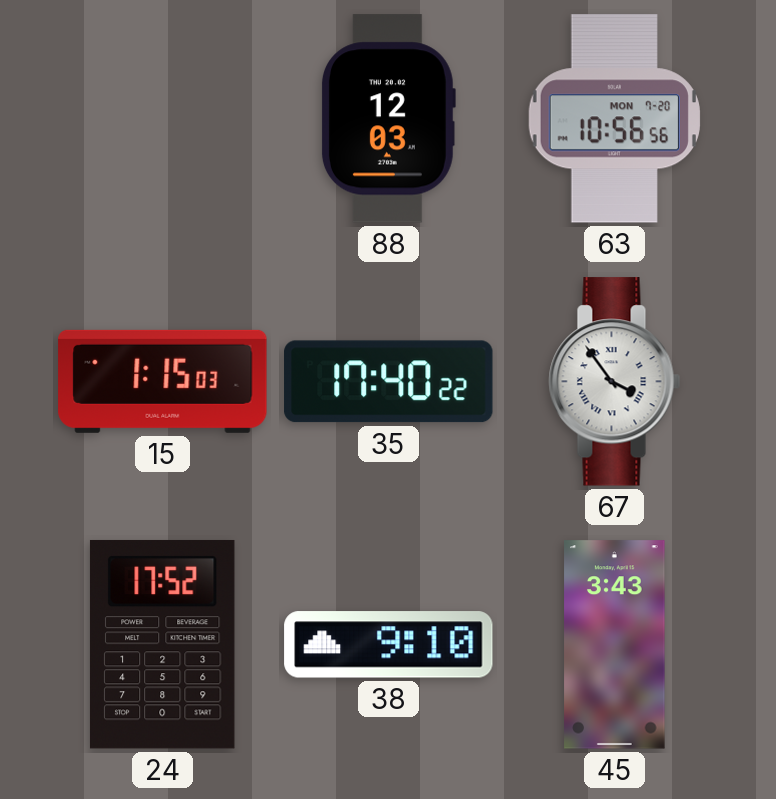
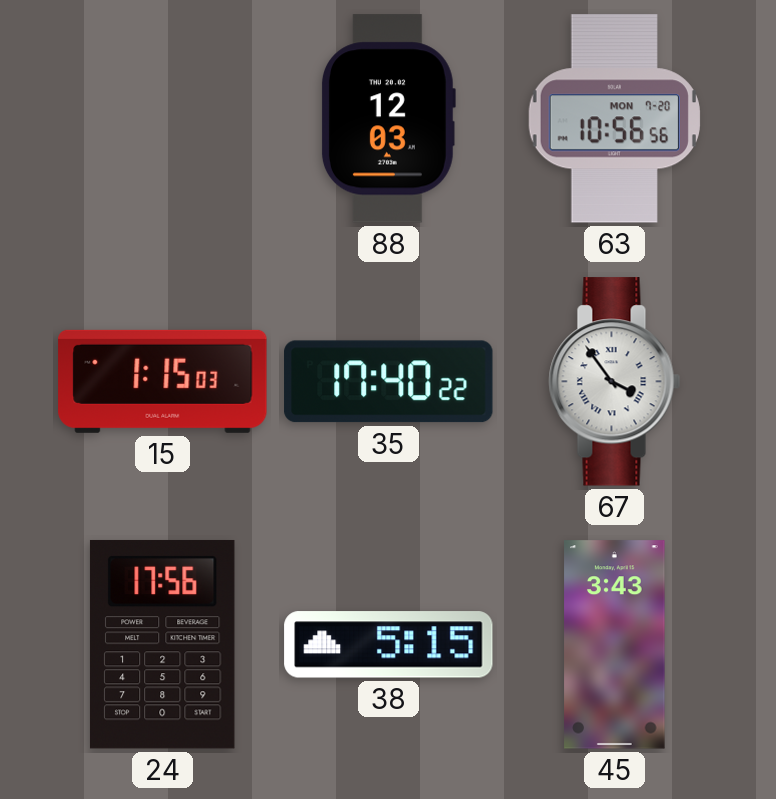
24: 17:52 -> 17:56 (162, 644)
38: 9:10 -> 5:15 (389, 645)
